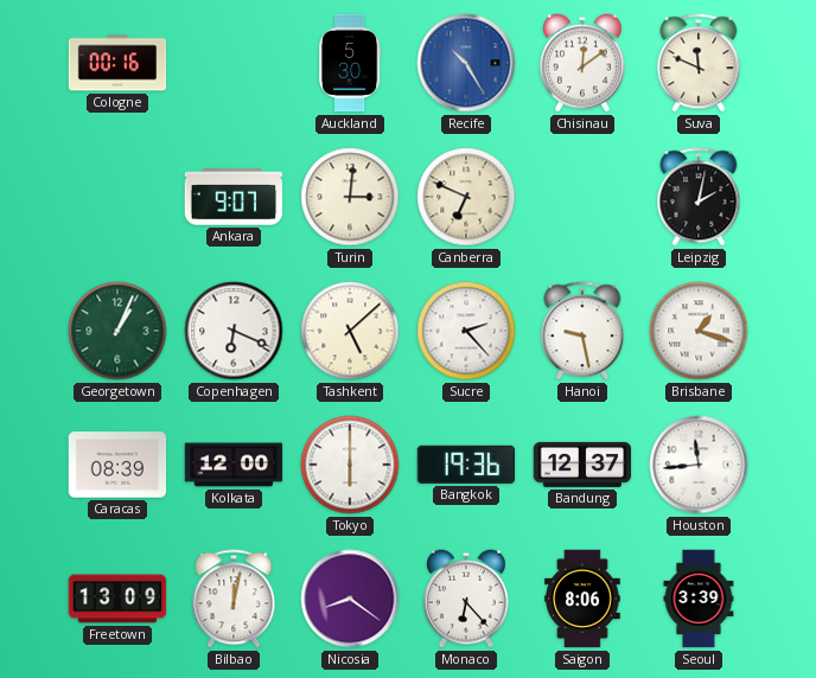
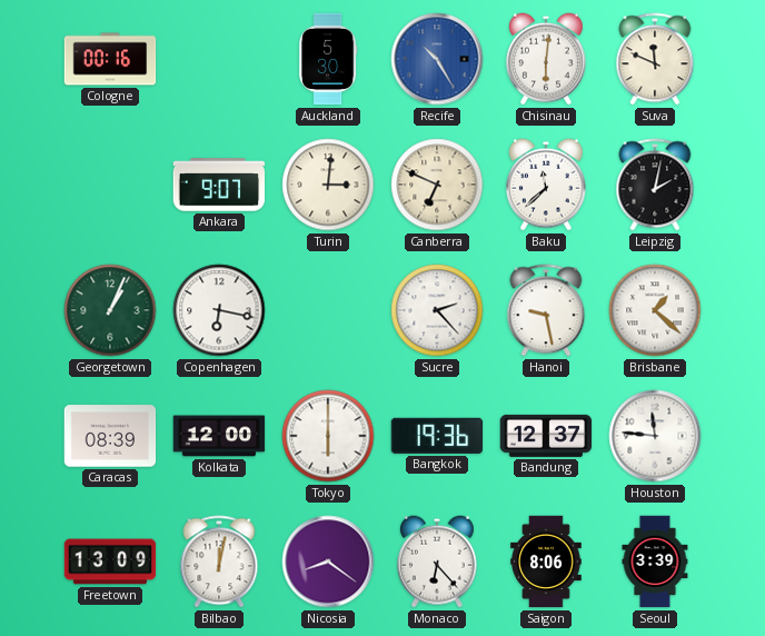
Chisinau: 12:09 -> 6:01 (546, 59)
Baku: none -> 11:38 (546, 185)
Copenhagen: 6:19 -> 6:17 (219, 310)
Tashkent: 5:08 -> none (350, 331)
Brisbane: 1:18 -> 1:22 (655, 310)
Houston: 11:44 -> 11:46 (655, 436)
